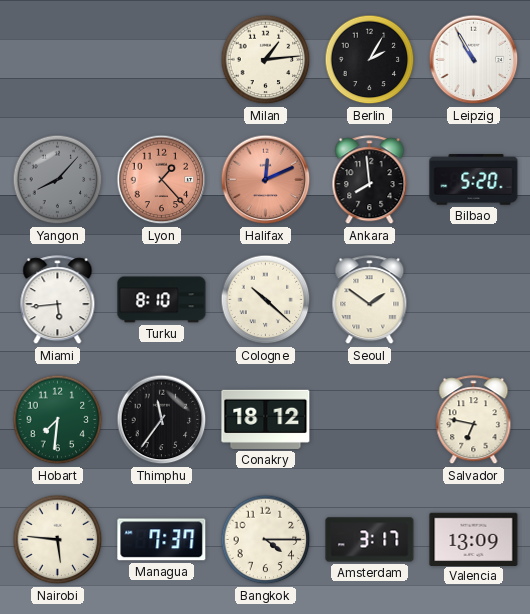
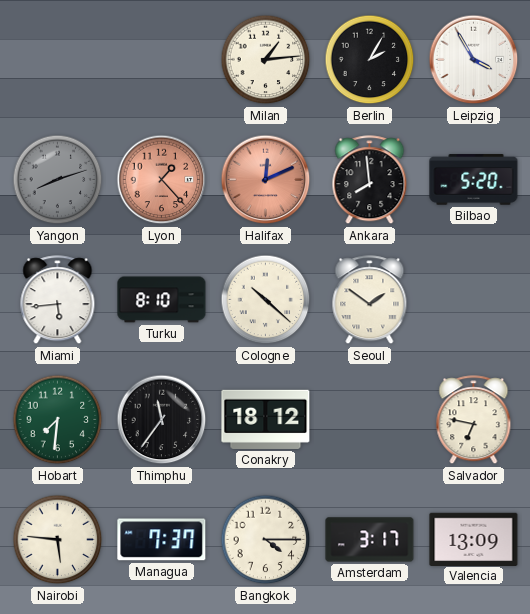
Leipzig: 10:55 -> 3:55 (474, 60)
Yangon: 8:07 -> 8:12 (58, 180)
